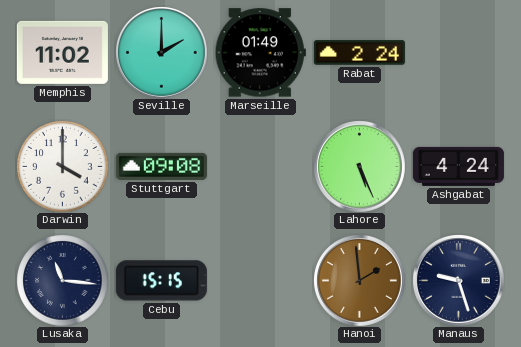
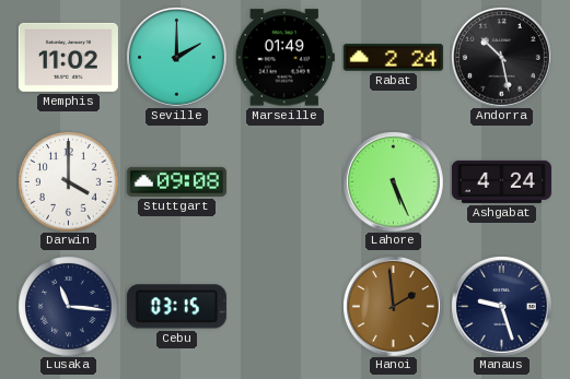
Andorra: none -> 10:28 (502, 58)
Cebu: 15:15 -> 03:15 (176, 307)
